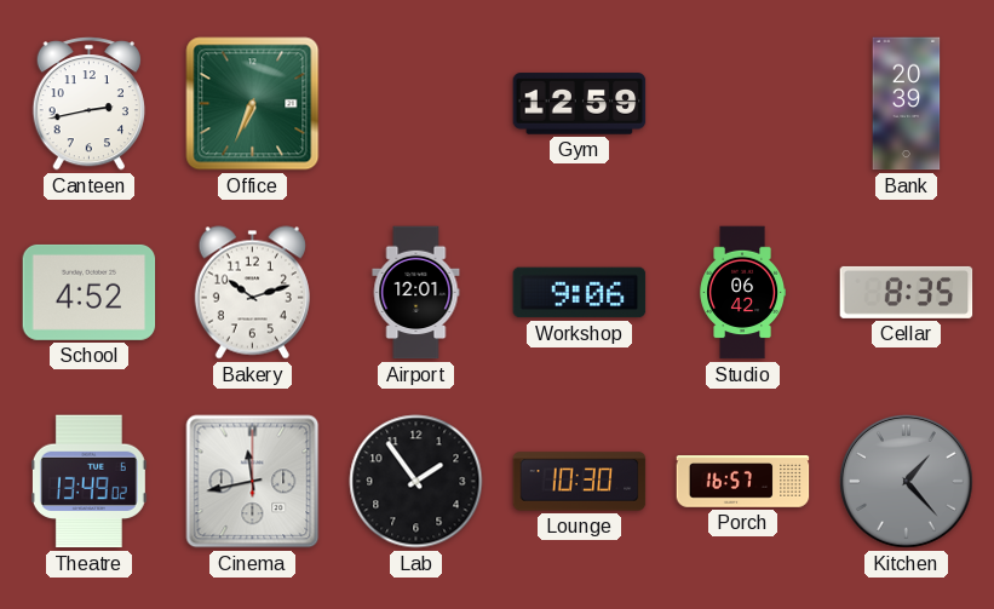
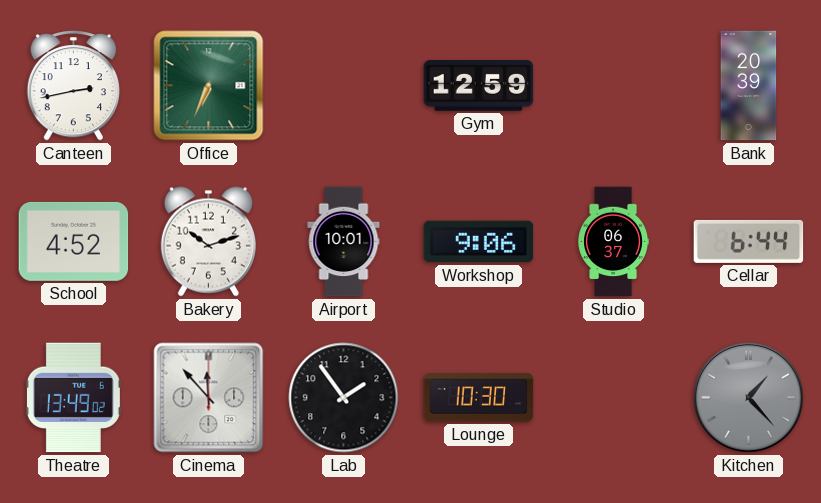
Airport: 12:01 -> 10:01 (344, 242)
Studio: 06:42 -> 06:37 (613, 242)
Cellar: 8:35 -> 6:44 (749, 241)
Cinema: 11:43 -> 11:53 (209, 398)
Porch: 16:57 -> none (743, 482)
